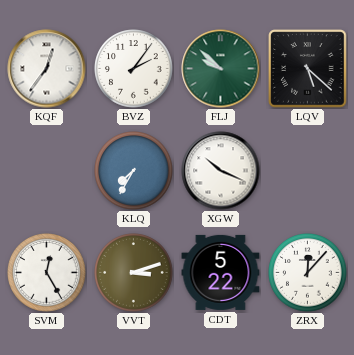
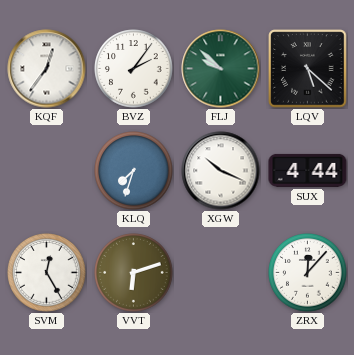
KLQ: 7:35 -> 7:33 (134, 171)
SUX: none -> 4:44 (308, 170)
VVT: 3:12 -> 6:12 (134, 273)
CDT: 5:22 -> none (221, 272)
